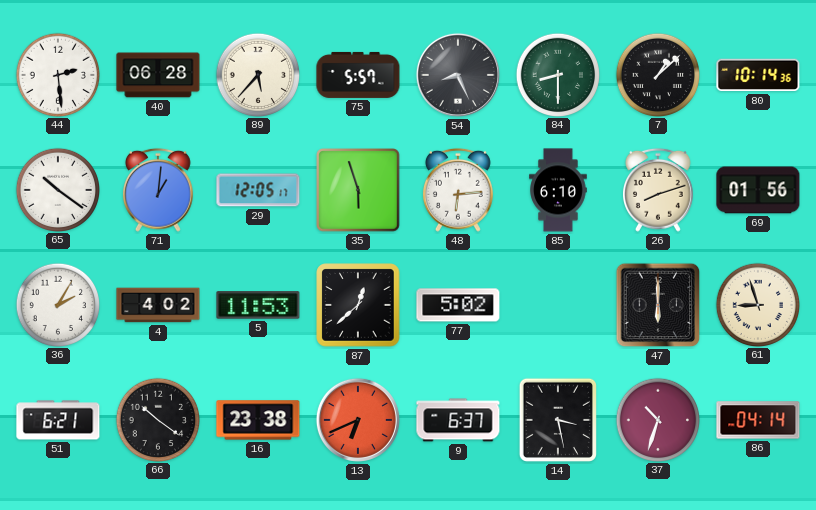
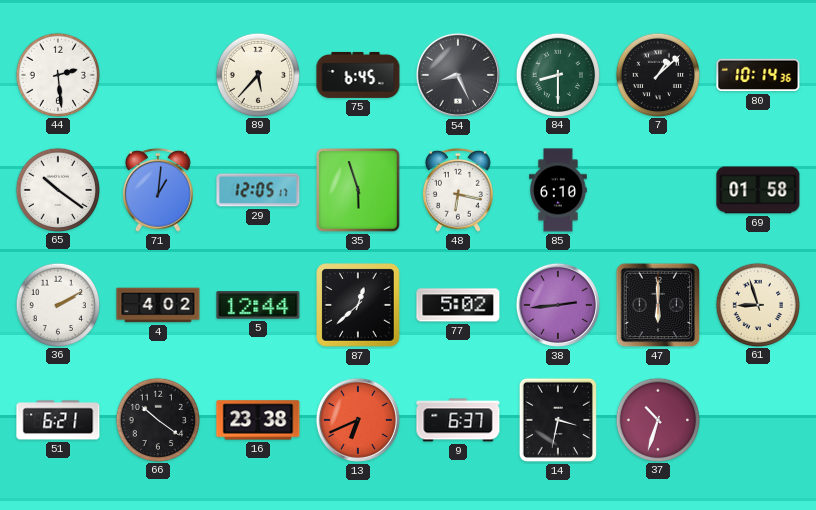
40: 06:28 -> none (158, 75)
75: 5:57 -> 6:45 (358, 75)
48: 6:14 -> 6:17 (458, 190)
26: 8:12 -> none (658, 190)
69: 01:56 -> 01:58 (758, 190)
36: 2:05 -> 2:10 (57, 304)
5: 11:53 -> 12:44 (258, 305)
38: none -> 2:44 (558, 305)
14: 3:28 -> 3:32 (558, 420)
86: 04:14 -> none (758, 420)
